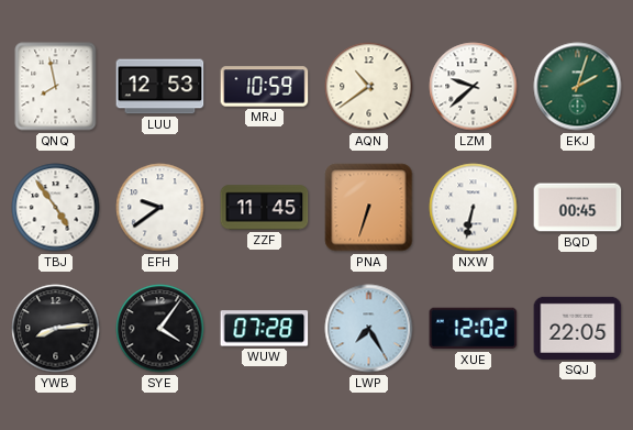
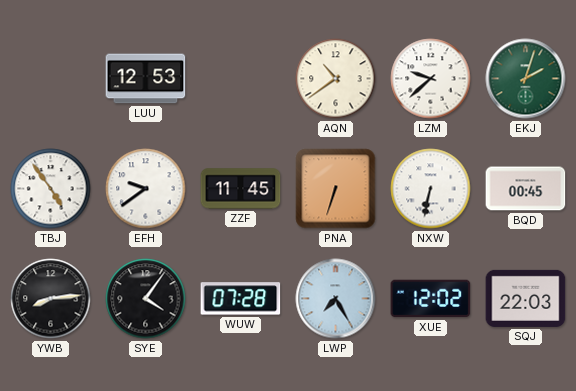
QNQ: 7:58 -> none (56, 87)
MRJ: 10:59 -> none (265, 87)
SQJ: 22:05 -> 22:03 (526, 298)
